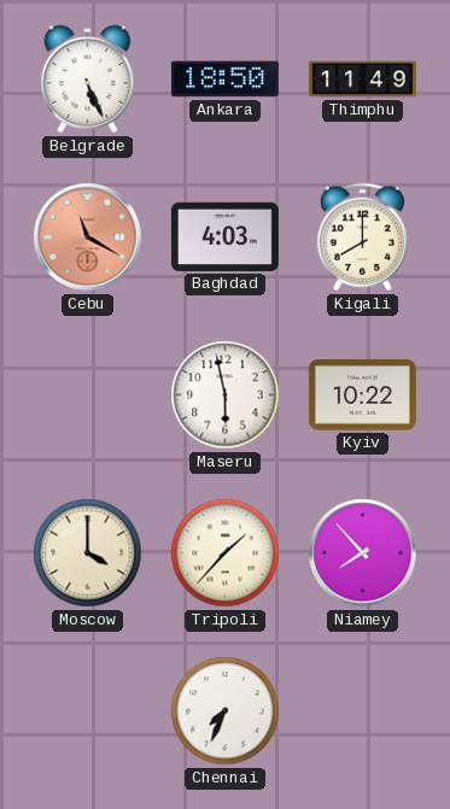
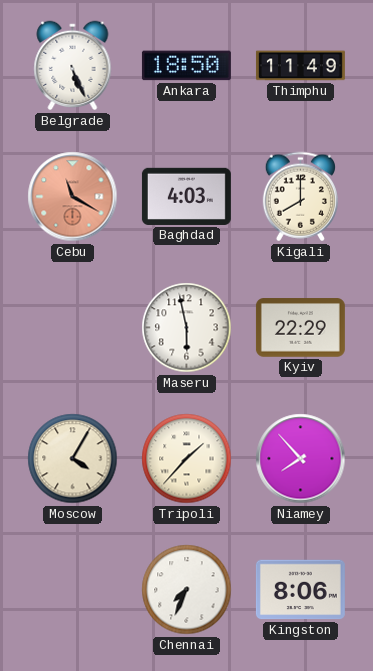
Kyiv: 10:22 -> 22:29 (300, 328)
Moscow: 4:00 -> 4:05 (73, 459)
Kingston: none -> 8:06 (300, 590)
